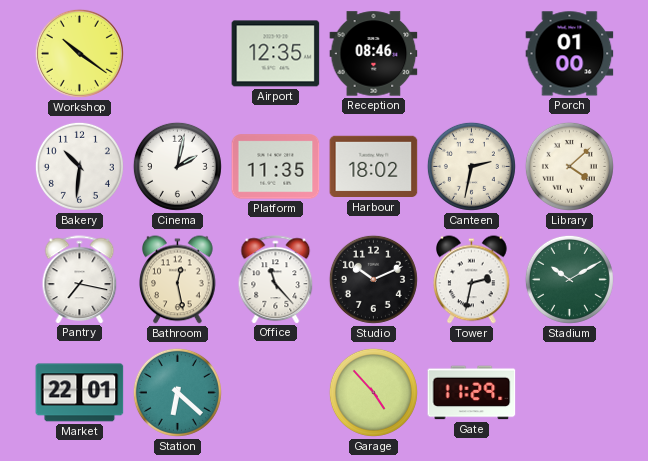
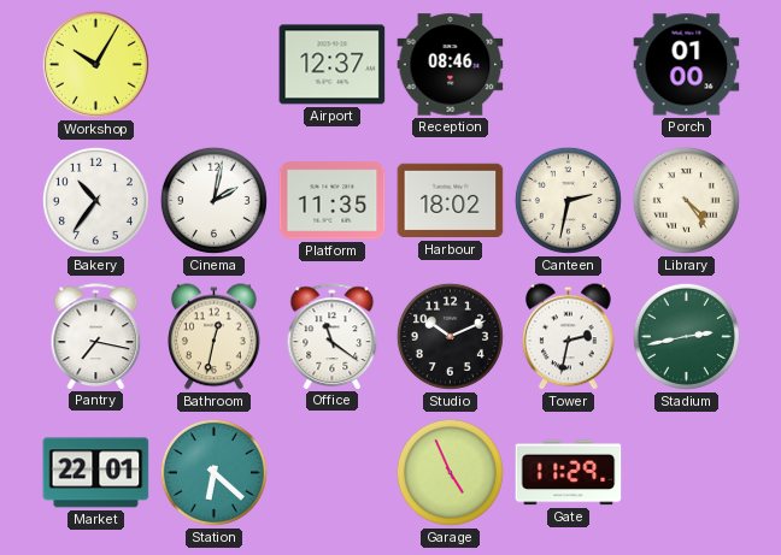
Workshop: 10:21 -> 10:05 (95, 64)
Airport: 12:35 -> 12:37 (333, 65)
Bakery: 10:31 -> 10:36 (95, 200)
Library: 4:08 -> 4:24 (686, 200)
Bathroom: 12:28 -> 12:32 (215, 337)
Office: 11:23 -> 11:21 (333, 336)
Stadium: 10:10 -> 2:43 (686, 336)
Garage: 4:53 -> 4:56 (450, 472)
